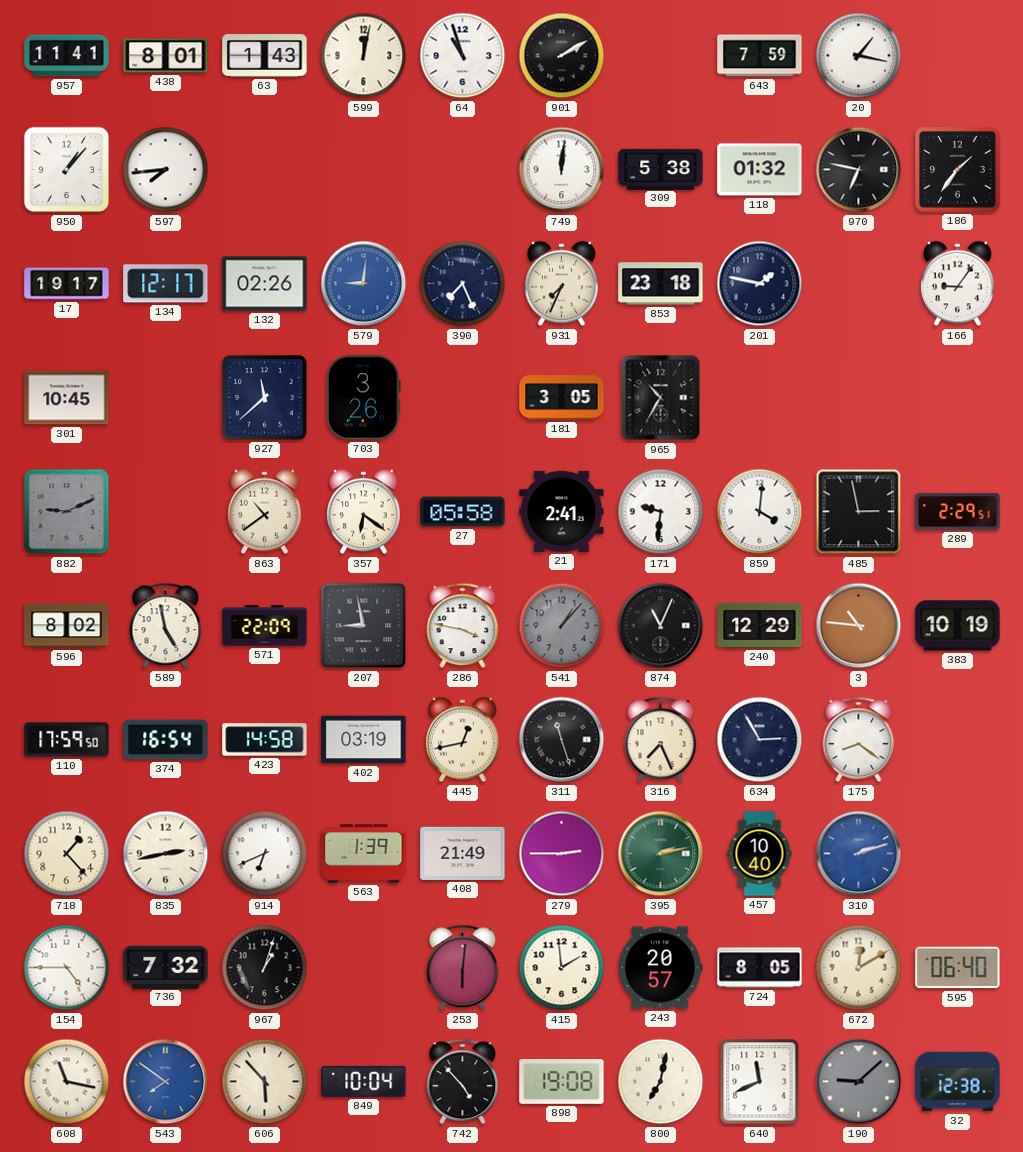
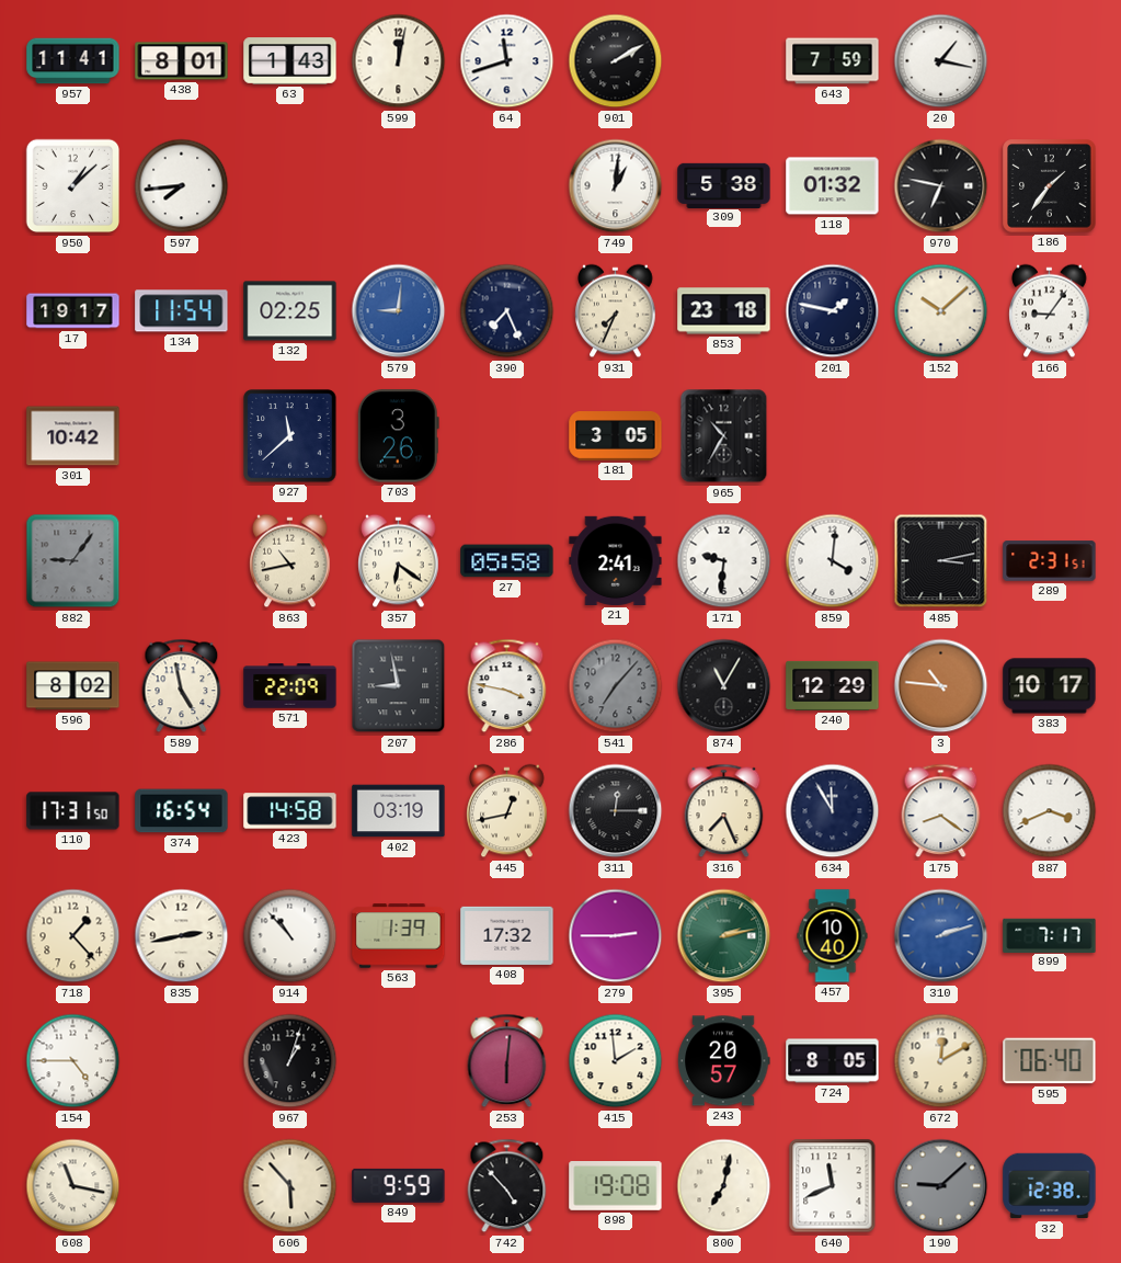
64: 10:57 -> 11:42 (507, 61)
950: 1:07 -> 1:08 (73, 186)
749: 12:01 -> 1:01 (616, 186)
134: 12:17 -> 11:54 (182, 311)
132: 02:26 -> 02:25 (290, 311)
152: none -> 10:08 (941, 311)
301: 10:45 -> 10:42 (73, 436)
882: 9:11 -> 9:06 (73, 561)
863: 10:39 -> 10:43 (290, 561)
485: 2:58 -> 3:13 (941, 561)
289: 2:29 -> 2:31 (1050, 561)
541: 1:07 -> 7:07 (616, 686)
874: 11:04 -> 11:05 (724, 686)
383: 10:19 -> 10:17 (1050, 686)
110: 17:59 -> 17:31 (73, 811)
311: 11:27 -> 12:15 (616, 811)
634: 2:55 -> 11:55 (833, 811)
887: none -> 3:41 (1050, 811)
914: 6:41 -> 10:53 (290, 936)
408: 21:49 -> 17:32 (507, 935)
899: none -> 7:17 (1050, 935)
736: 7:32 -> none (166, 967)
543: 7:51 -> none (166, 1082)
849: 10:04 -> 9:59 (399, 1185)
